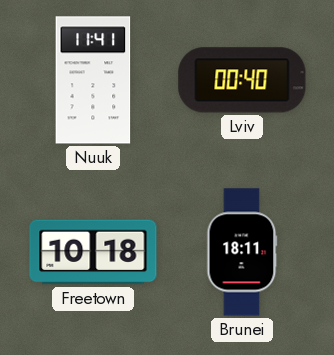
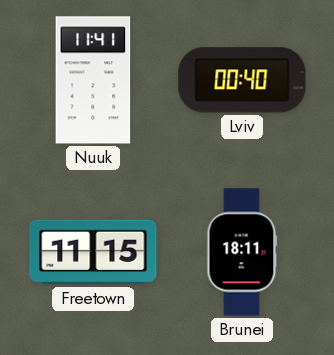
Freetown: 10:18 -> 11:15 (93, 252)
